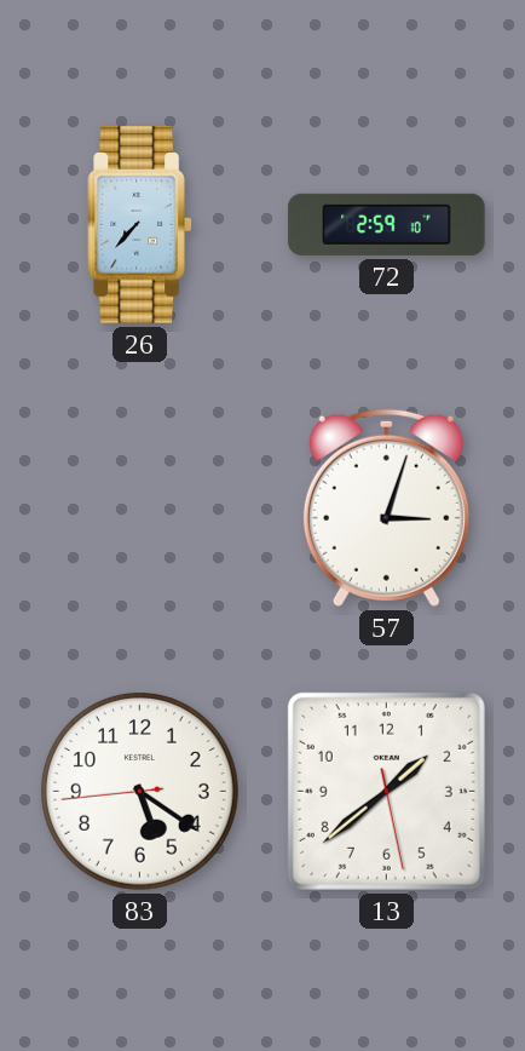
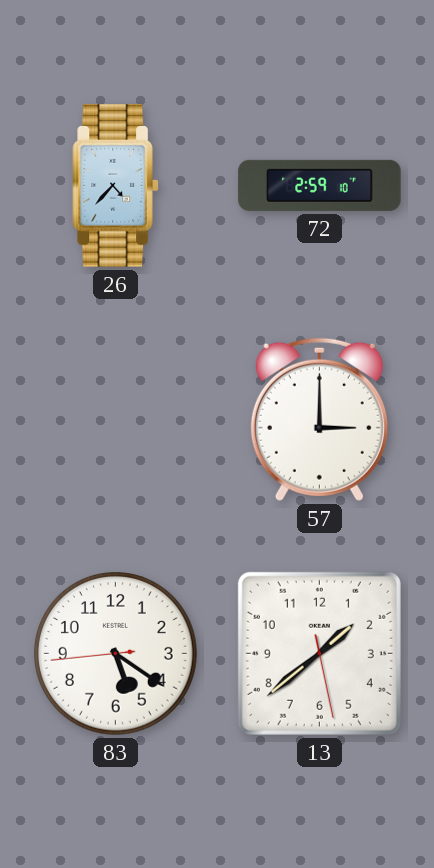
26: 7:37 -> 4:37 (115, 186)
57: 3:03 -> 3:00 (319, 419)
